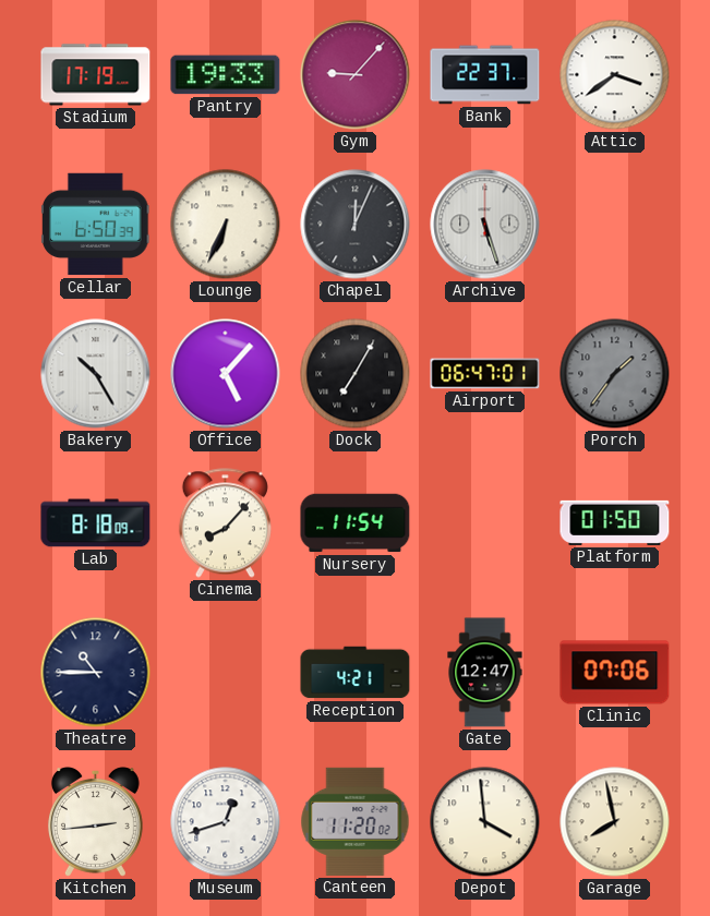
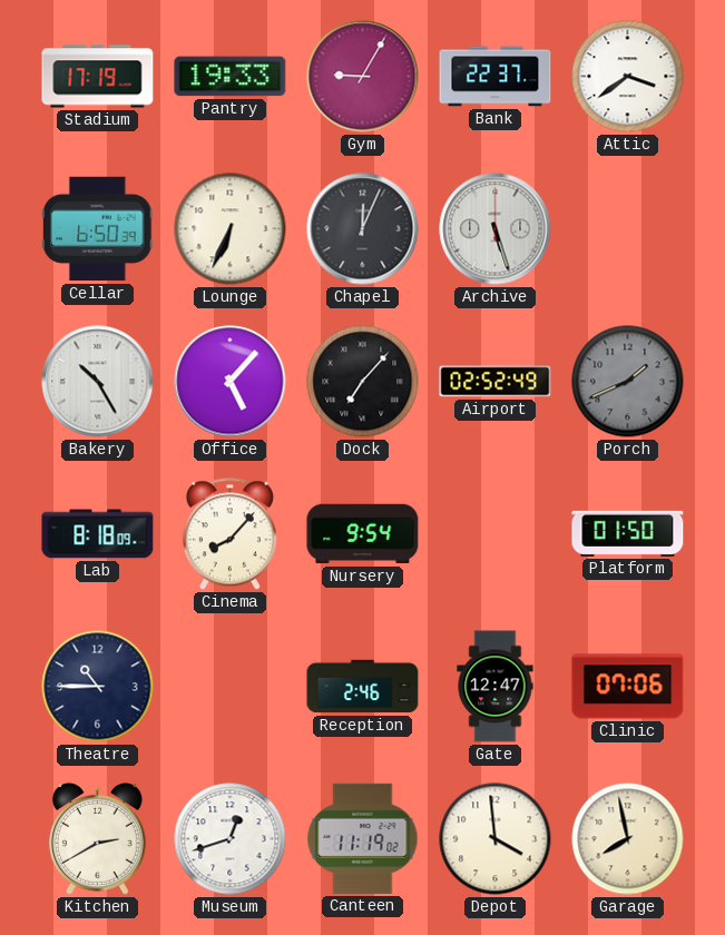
Gym: 9:07 -> 9:05 (363, 77)
Dock: 7:05 -> 7:07 (363, 382)
Airport: 06:47 -> 02:52 (496, 382)
Porch: 1:36 -> 1:41 (628, 382)
Nursery: 11:54 -> 9:54 (363, 534)
Reception: 4:21 -> 2:46 (363, 687)
Kitchen: 2:44 -> 2:40 (97, 839)
Canteen: 11:20 -> 11:19 (363, 838)
